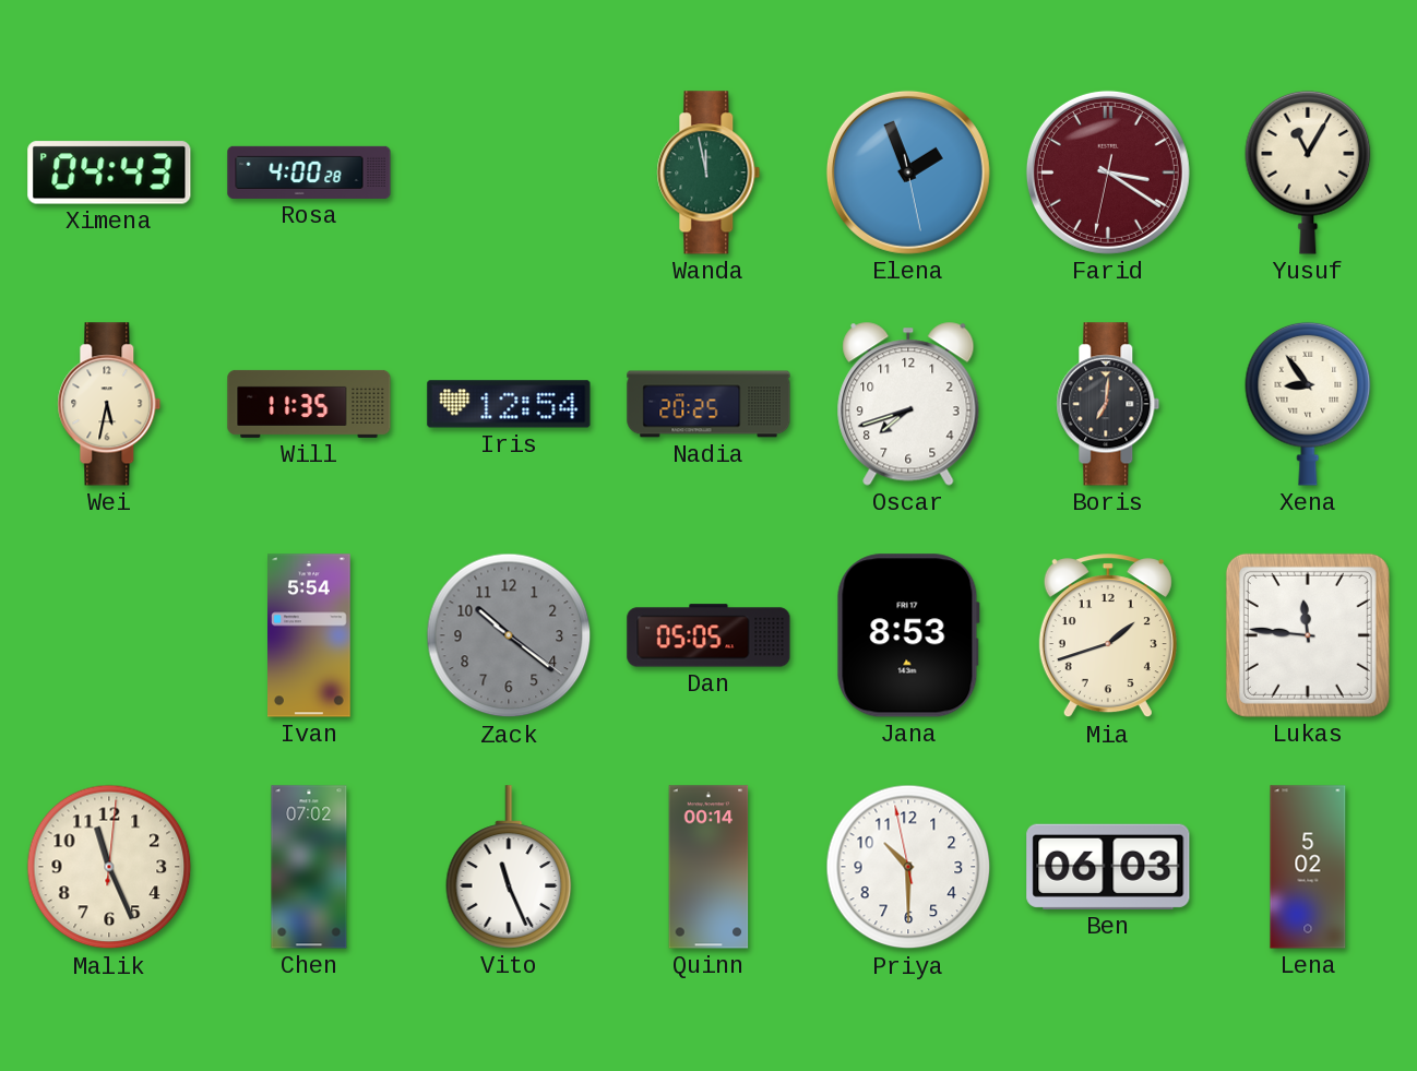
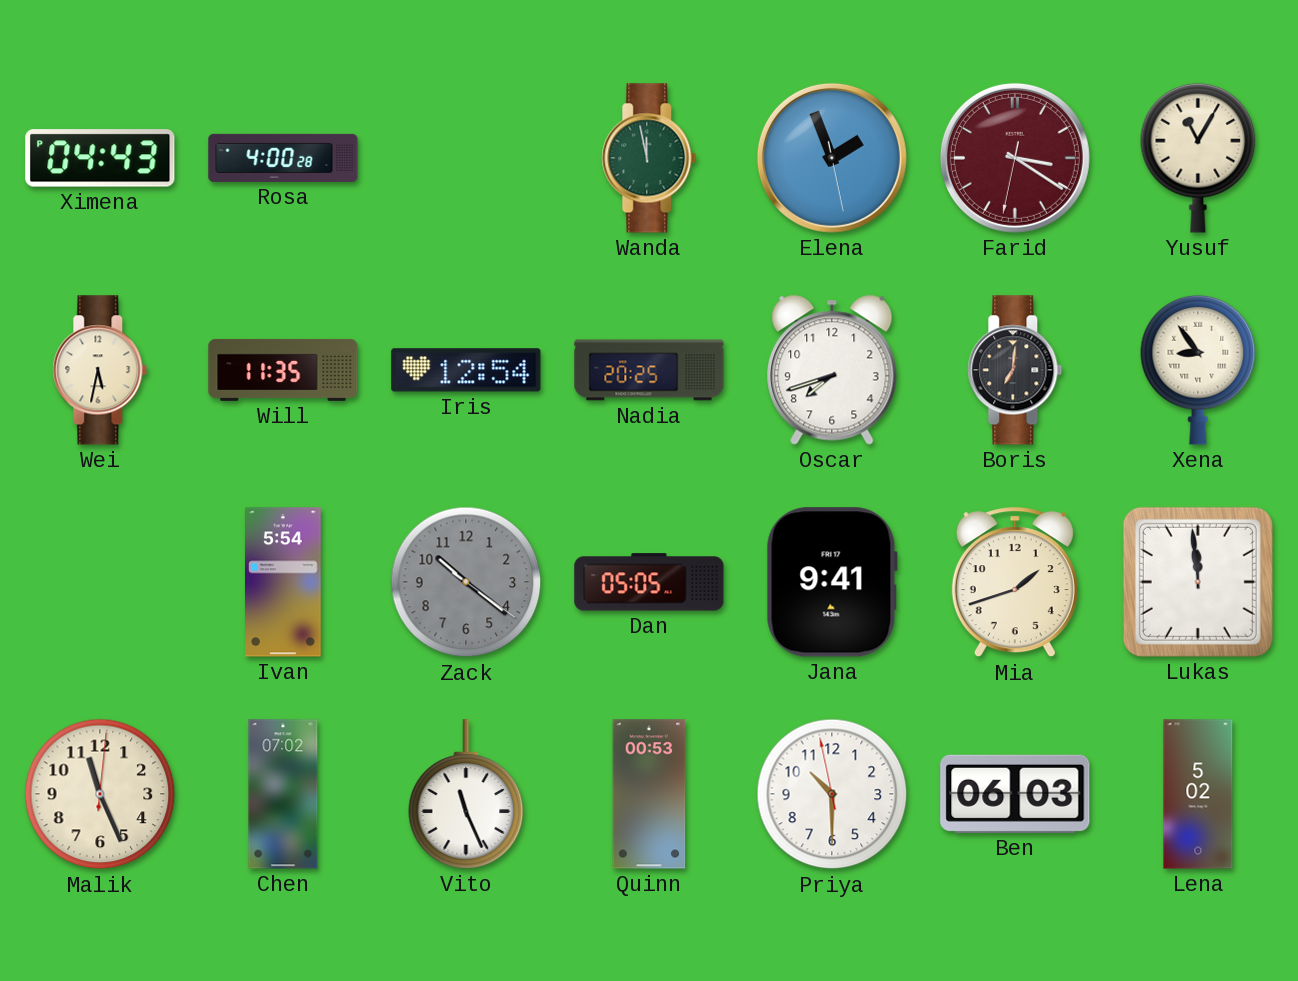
Jana: 8:53 -> 9:41 (832, 582)
Lukas: 11:46 -> 11:59 (1198, 582)
Quinn: 00:14 -> 00:53 (649, 794)
